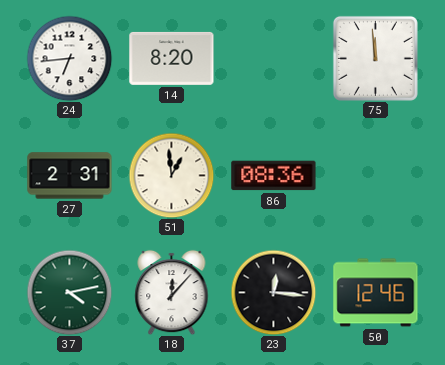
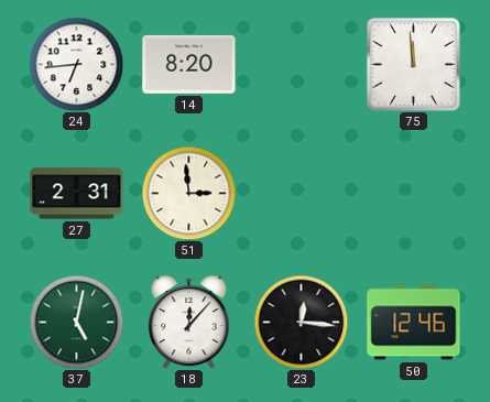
51: 12:59 -> 2:59 (188, 193)
86: 08:36 -> none (274, 176)
37: 4:13 -> 5:02 (76, 322)
